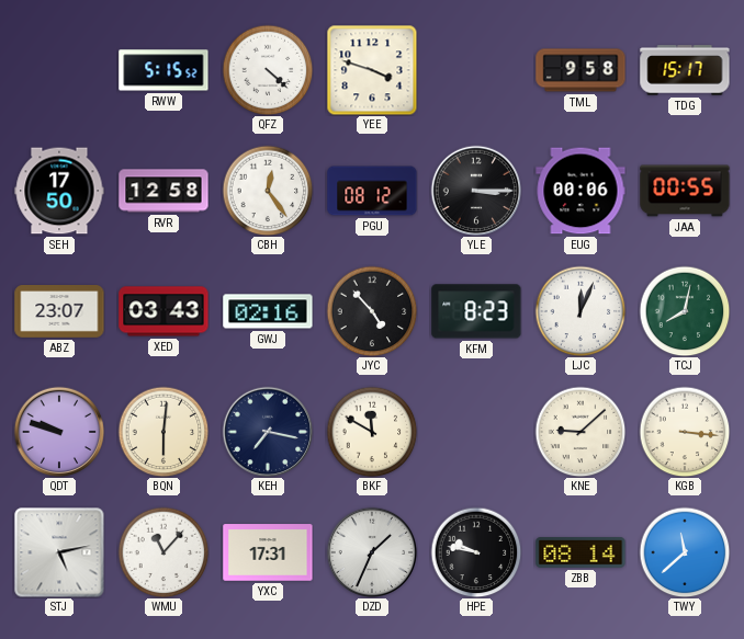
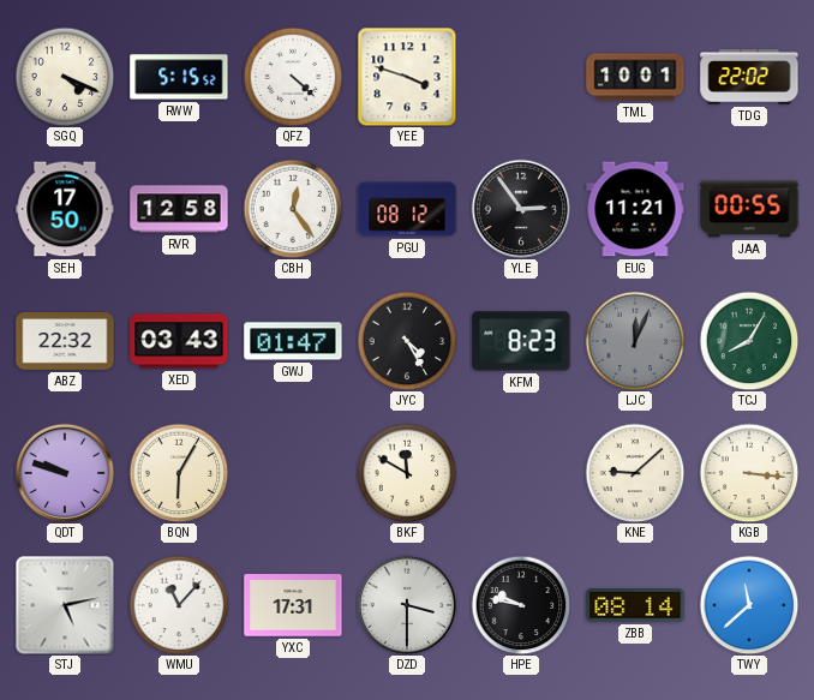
SGQ: none -> 4:19 (65, 77)
TML: 9:58 -> 10:01 (635, 77)
TDG: 15:17 -> 22:02 (749, 77)
YLE: 3:15 -> 2:54 (521, 209)
EUG: 00:06 -> 11:21 (635, 209)
ABZ: 23:07 -> 22:32 (65, 342)
GWJ: 02:16 -> 01:47 (293, 341)
JYC: 4:53 -> 4:25 (407, 341)
LJC dial: white -> grey (635, 341)
TCJ: 8:02 -> 8:05 (749, 341)
BQN: 6:01 -> 6:05 (179, 473)
KEH: 7:17 -> none (268, 432)
DZD: 1:34 -> 3:30 (407, 605)
